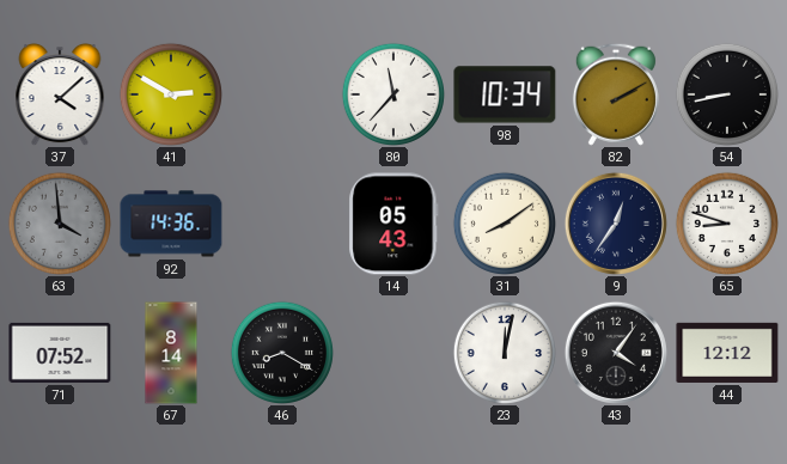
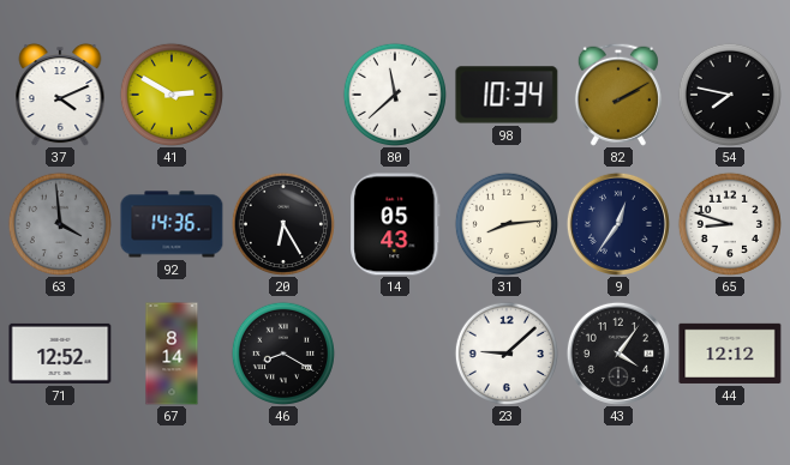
37: 4:08 -> 4:11 (60, 95)
80: 11:37 -> 11:38 (395, 95)
54: 8:43 -> 7:47 (730, 95)
20: none -> 6:25 (283, 224)
31: 8:09 -> 8:14 (507, 224)
71: 07:52 -> 12:52 (60, 354)
23: 12:02 -> 9:08 (507, 354)
